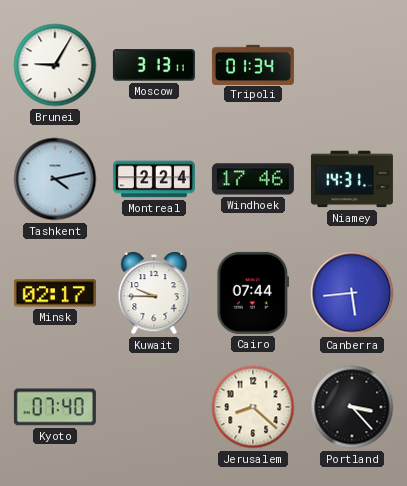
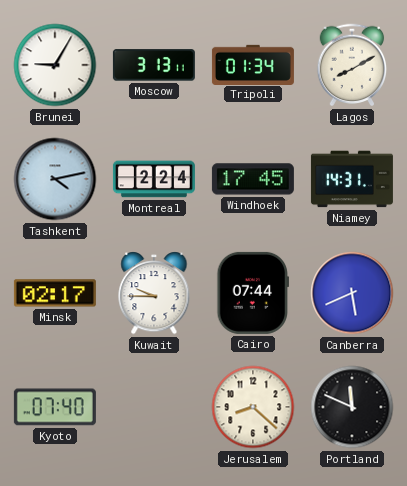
Lagos: none -> 8:10 (352, 65)
Windhoek: 17:46 -> 17:45 (253, 179)
Canberra: 5:44 -> 5:41 (352, 293)
Portland: 3:23 -> 11:49 (352, 407)
